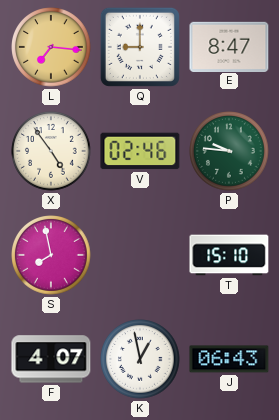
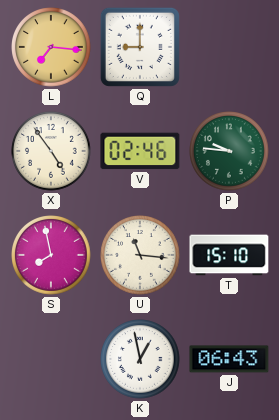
E: 8:47 -> none (229, 46)
U: none -> 11:16 (140, 255)
F: 4:07 -> none (51, 359)
